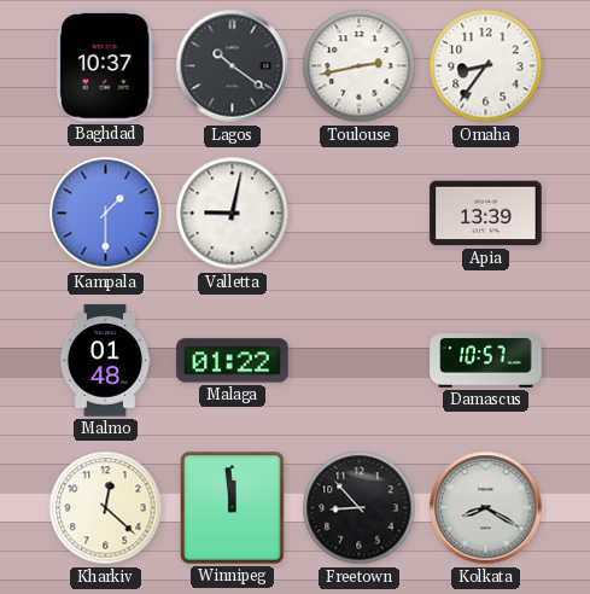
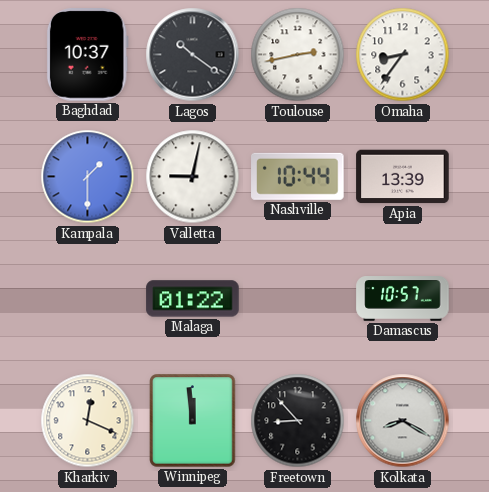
Nashville: none -> 10:44 (298, 176)
Malmo: 01:48 -> none (105, 361)
Kharkiv: 12:22 -> 12:19 (88, 421)
